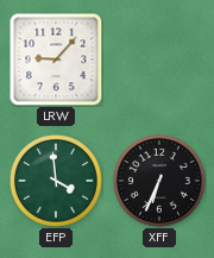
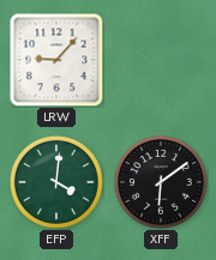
EFP: 3:59 -> 4:01 (58, 183)
XFF: 6:34 -> 6:09 (162, 183)
